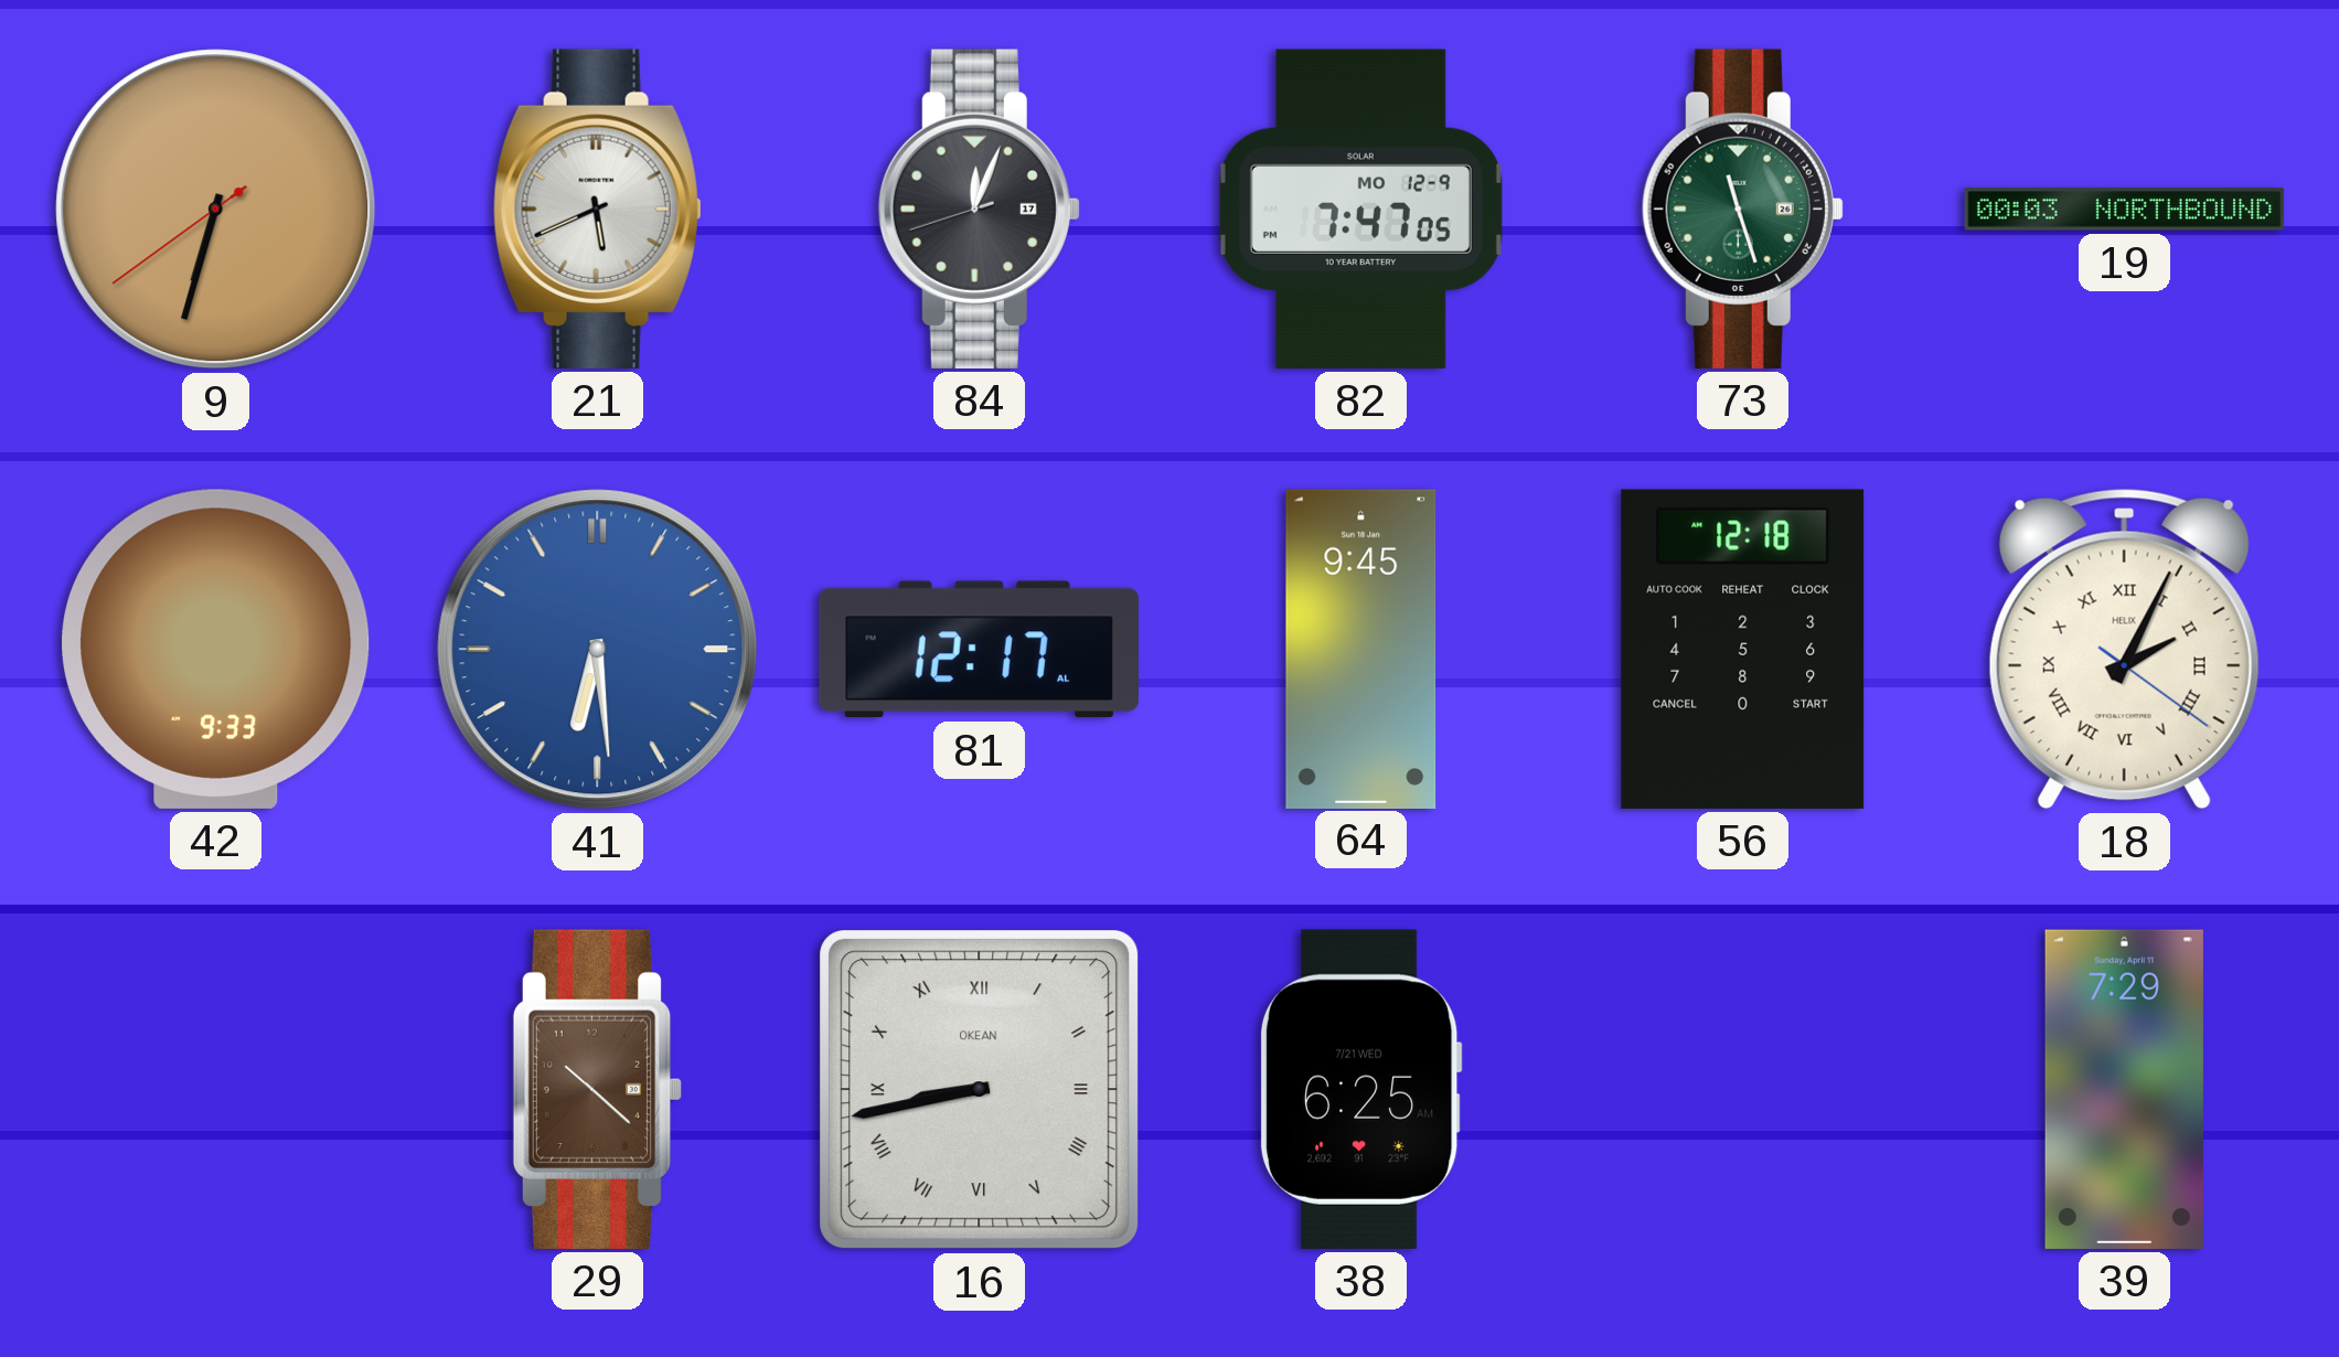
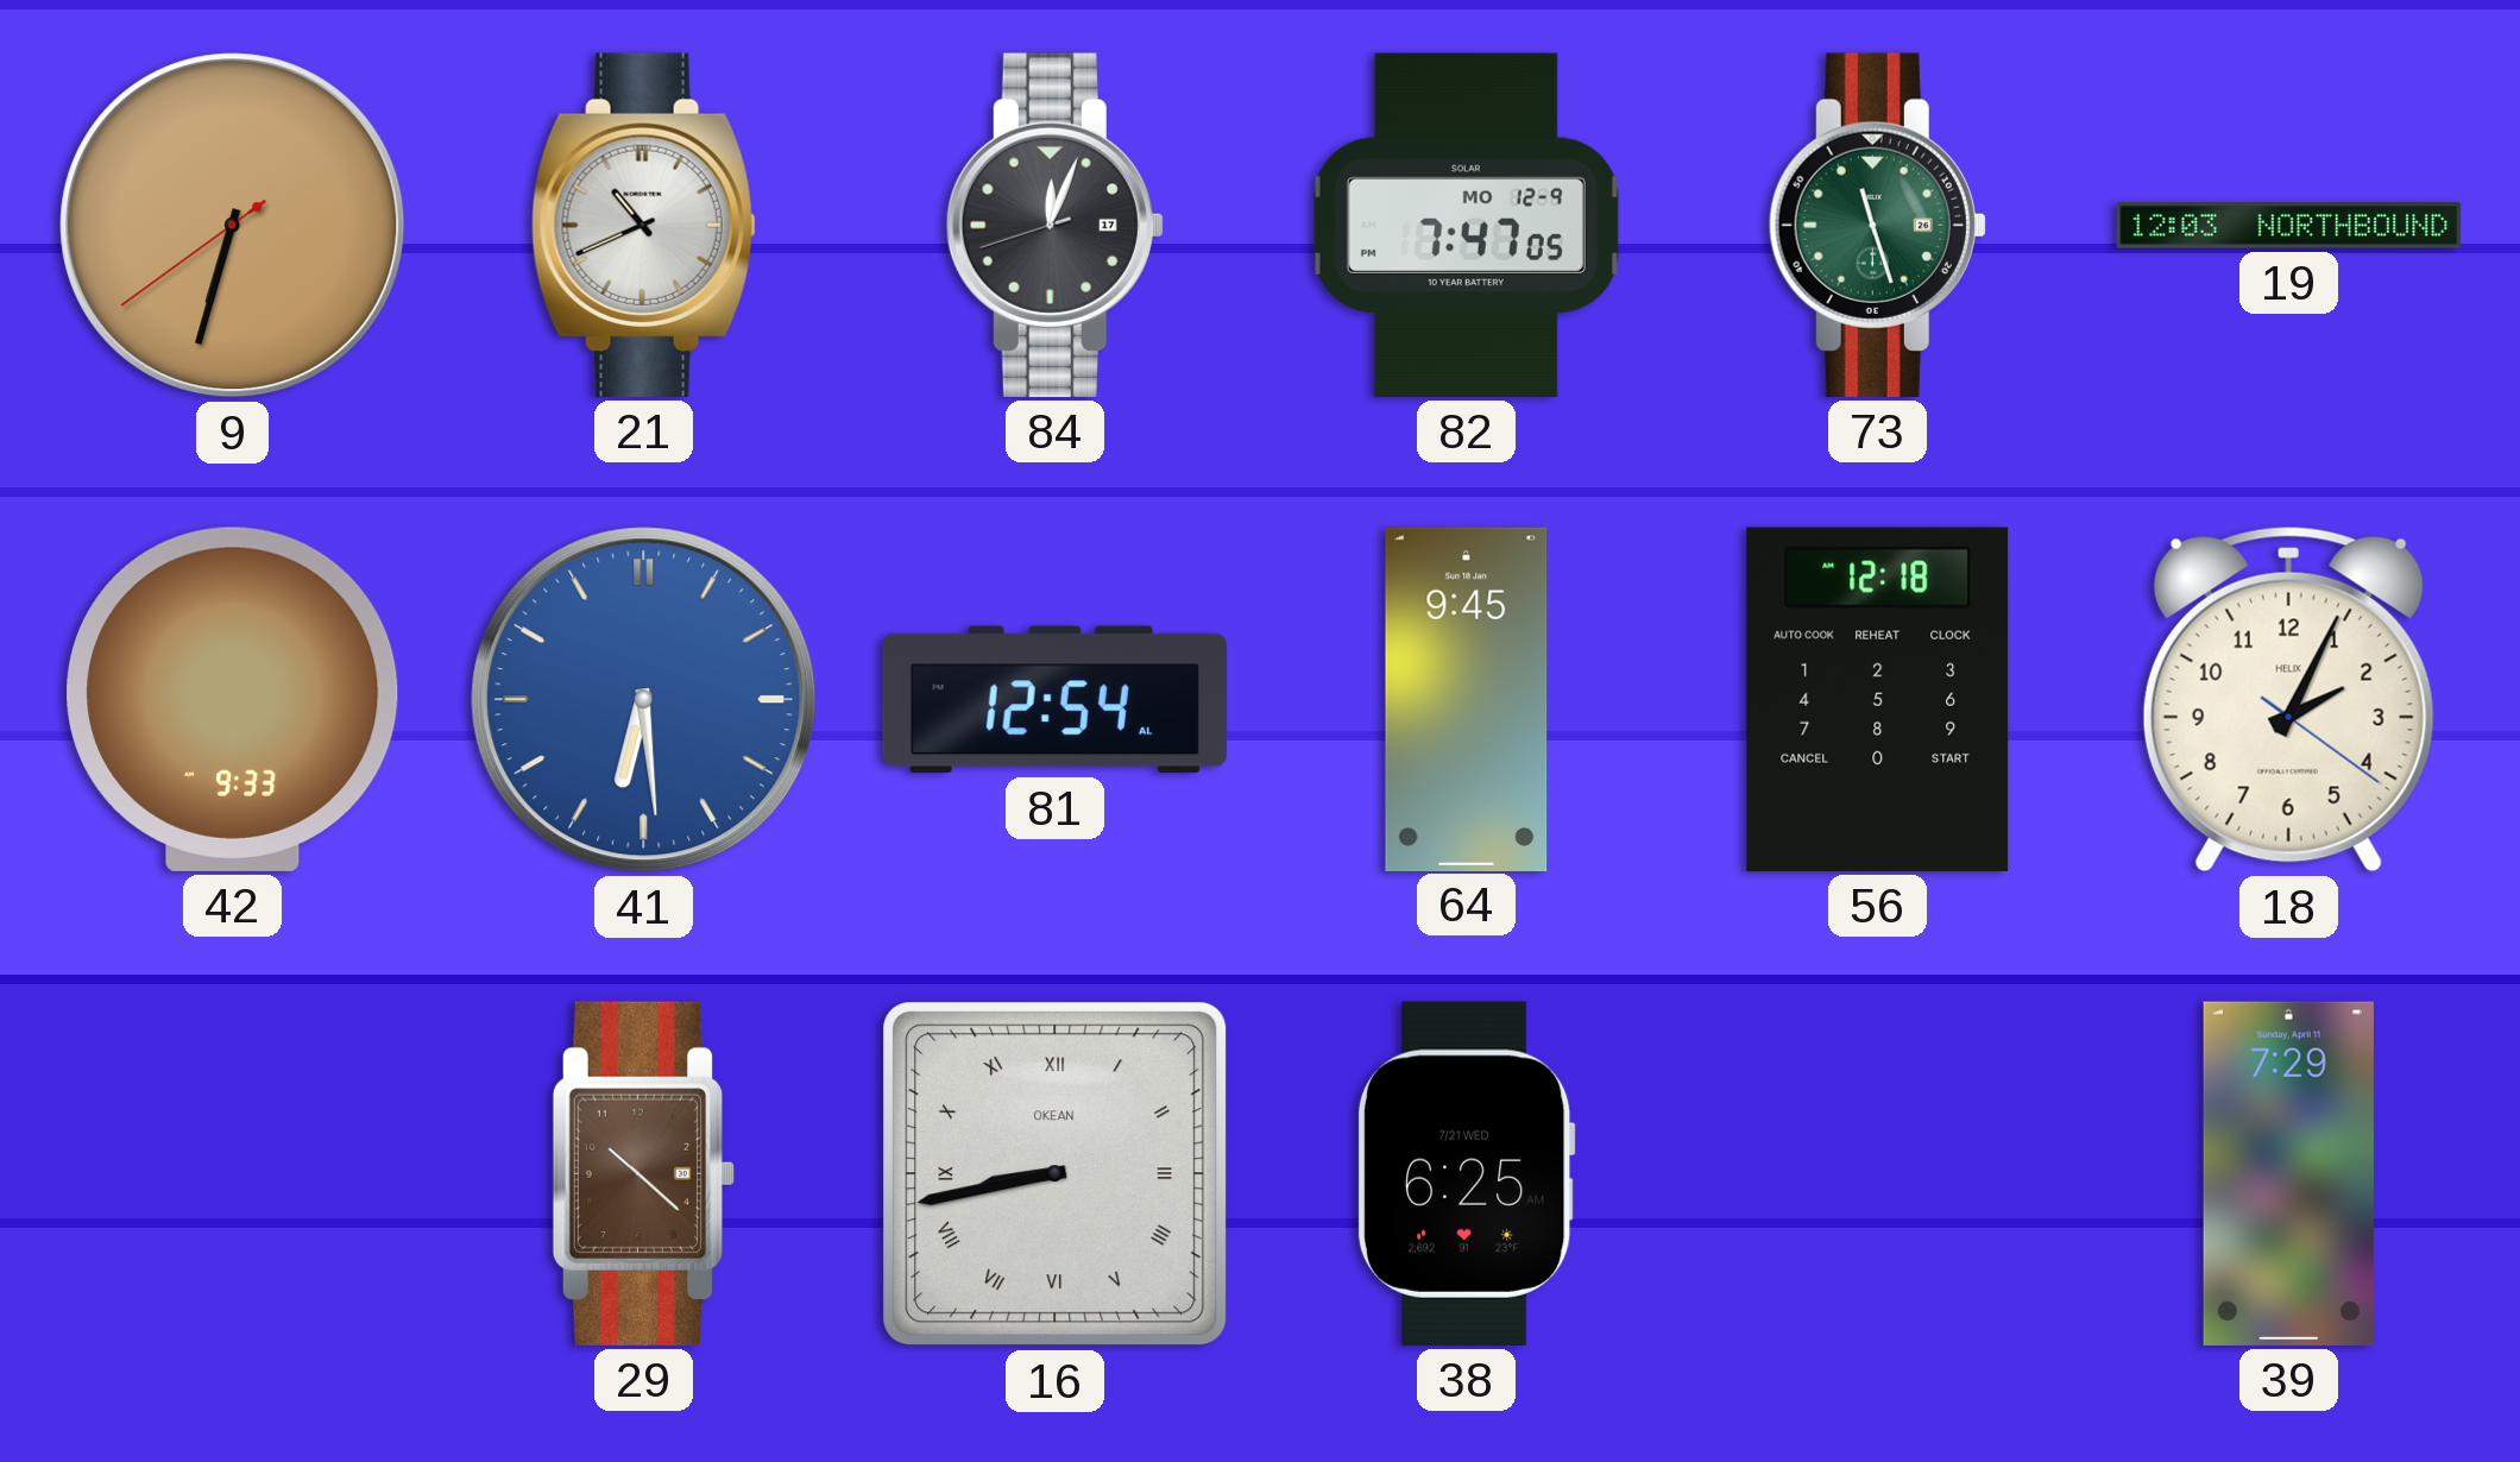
21: 5:41 -> 10:41 (643, 225)
19: 00:03 -> 12:03 (2289, 226)
81: 12:17 -> 12:54 (1054, 700)
18 numerals: Roman -> Arabic (2288, 699)
